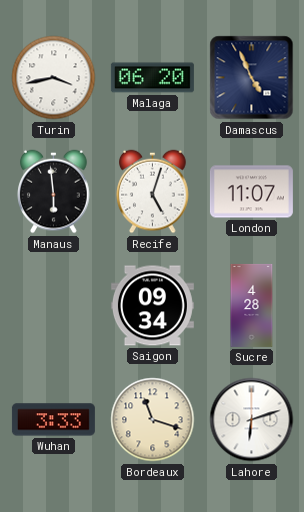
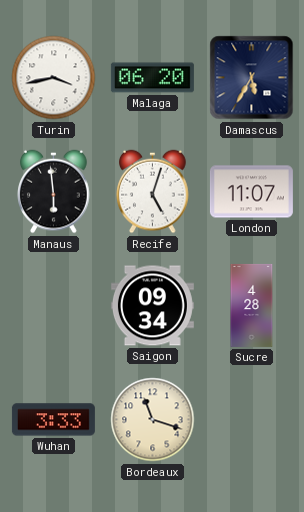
Damascus: 4:56 -> 5:35 (252, 78)
Lahore: 6:12 -> none (252, 420)
